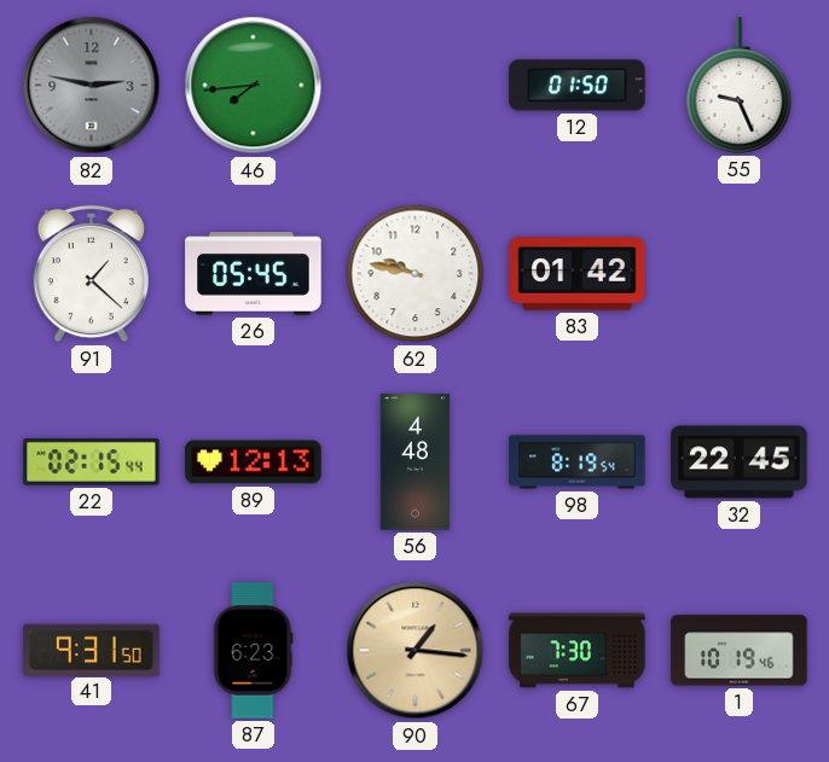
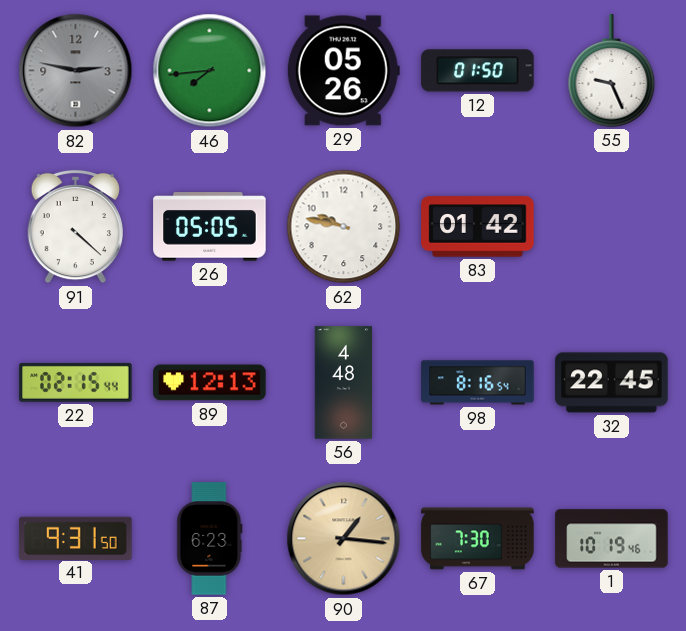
29: none -> 05:26 (343, 71)
91: 1:22 -> 4:22 (75, 227)
26: 05:45 -> 05:05 (210, 227)
98: 8:19 -> 8:16 (478, 383)
